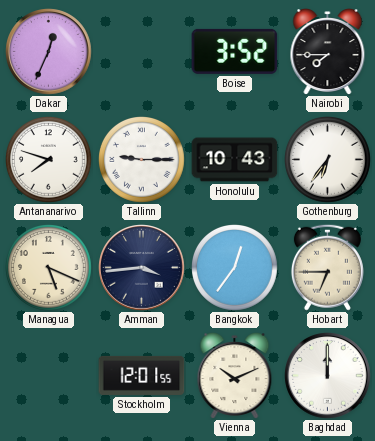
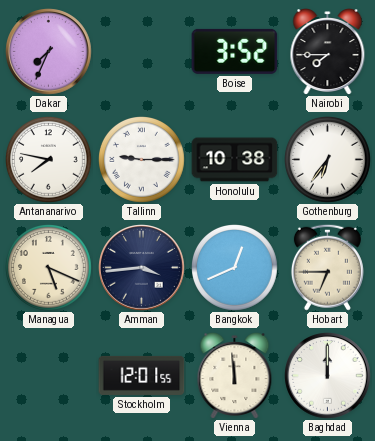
Dakar: 12:34 -> 7:34 (49, 52)
Antananarivo: 7:48 -> 7:47 (49, 160)
Honolulu: 10:43 -> 10:38 (235, 160)
Bangkok: 12:36 -> 12:41 (235, 268)
Vienna: 10:11 -> 11:59 (235, 376)
